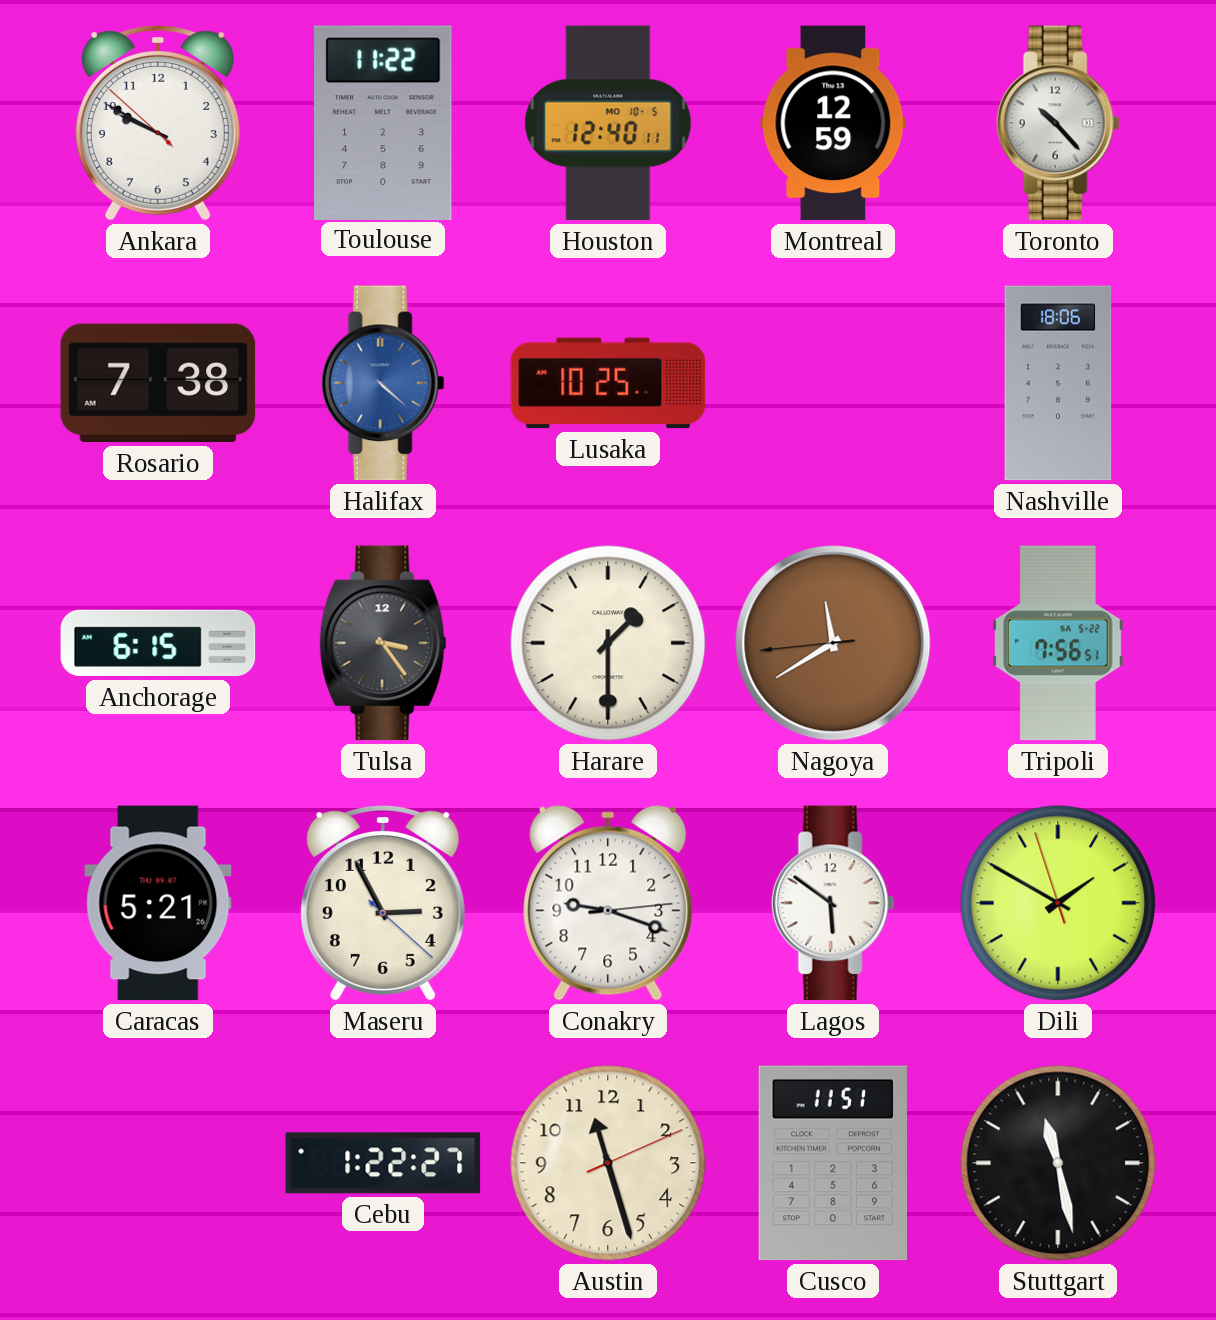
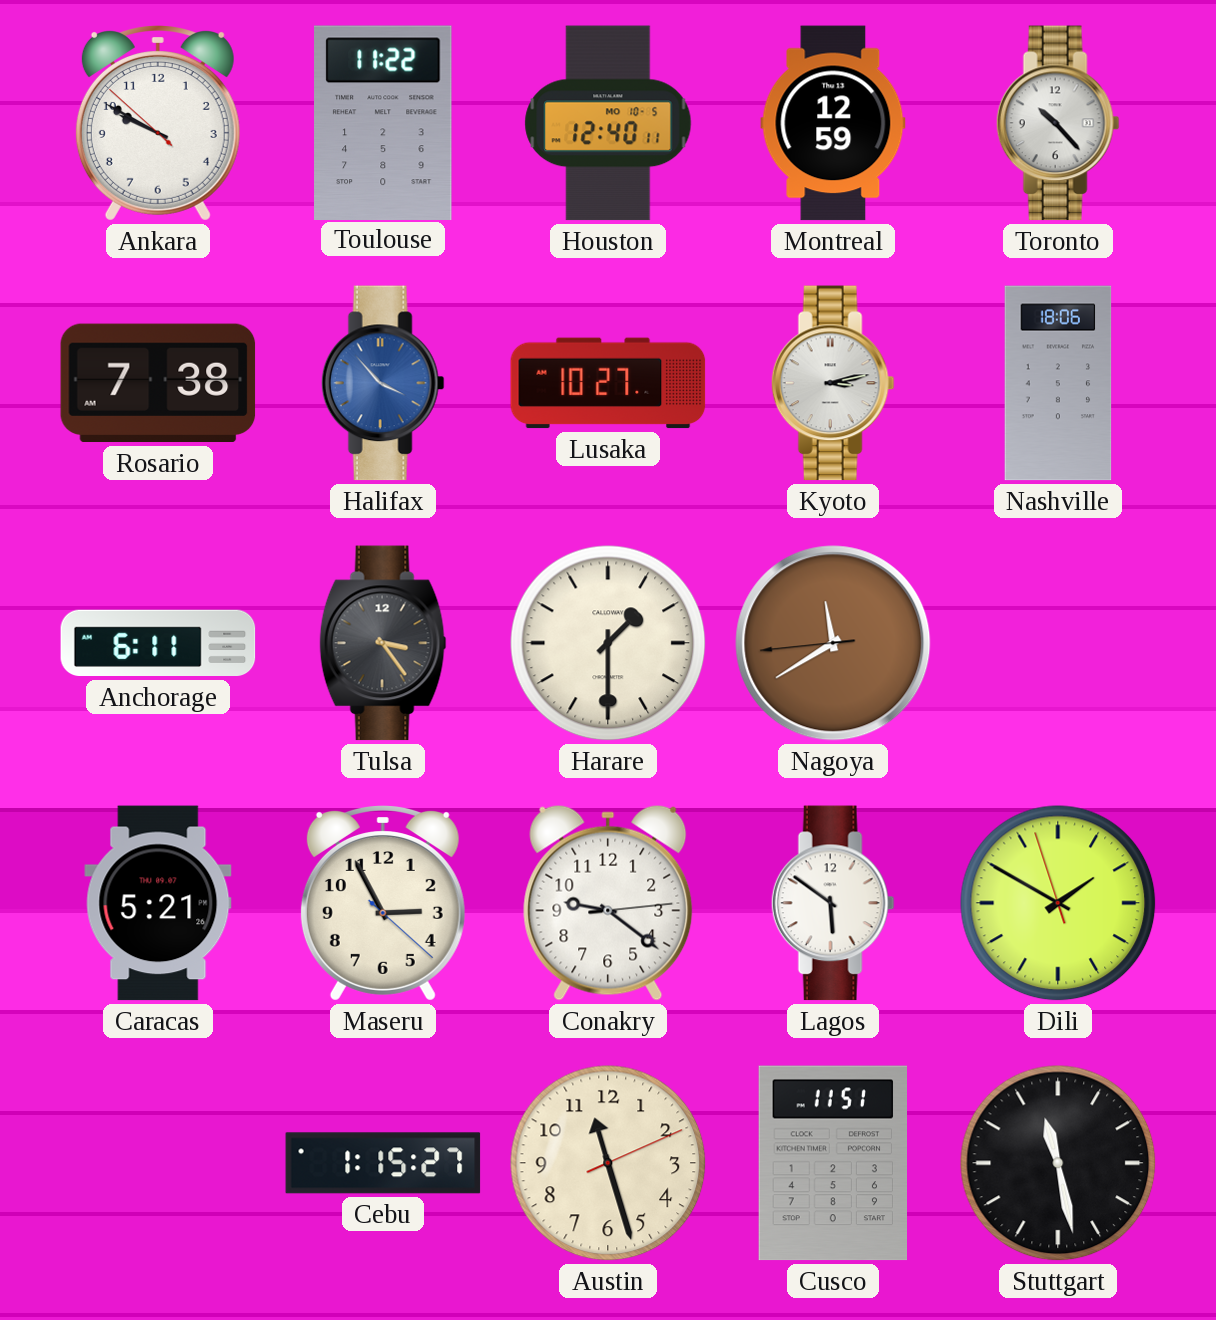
Halifax: 4:22 -> 3:53 (383, 383)
Lusaka: 10:25 -> 10:27 (608, 383)
Kyoto: none -> 3:13 (833, 383)
Anchorage: 6:15 -> 6:11 (158, 643)
Tripoli: 7:56 -> none (1059, 643)
Conakry: 9:18 -> 9:21 (608, 903)
Cebu: 1:22 -> 1:15 (383, 1163)
